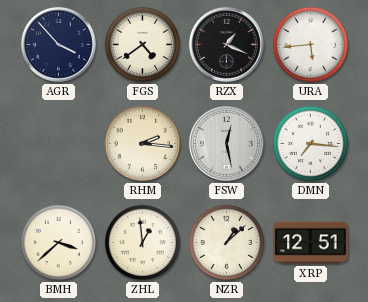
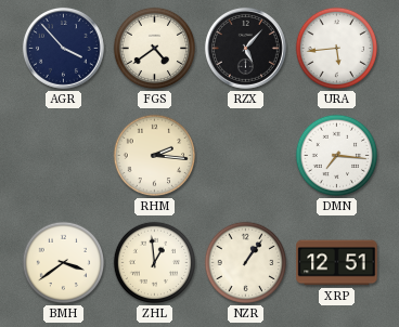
RZX: 1:19 -> 5:07 (245, 48)
FSW: 12:28 -> none (226, 143)
BMH: 3:38 -> 3:39 (64, 263)
NZR: 1:08 -> 1:06 (246, 263)
